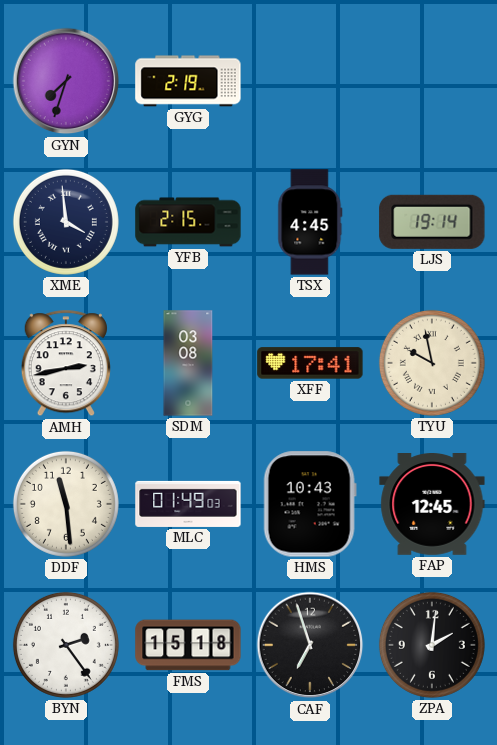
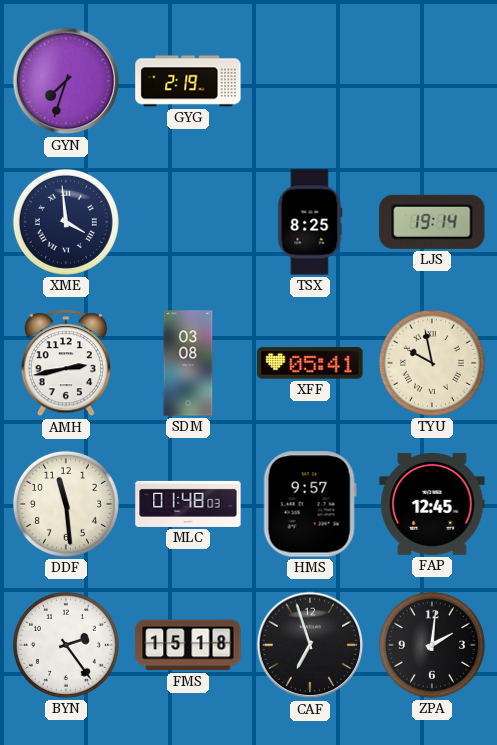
YFB: 2:15 -> none (188, 222)
TSX: 4:45 -> 8:25 (310, 222)
XFF: 17:41 -> 05:41 (310, 363)
MLC: 01:49 -> 01:48 (188, 504)
HMS: 10:43 -> 9:57 (310, 504)
